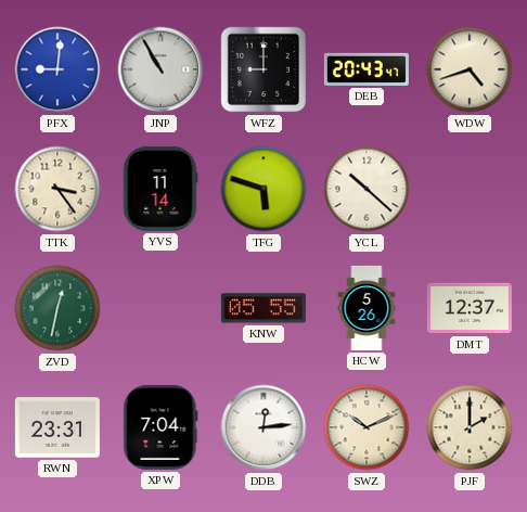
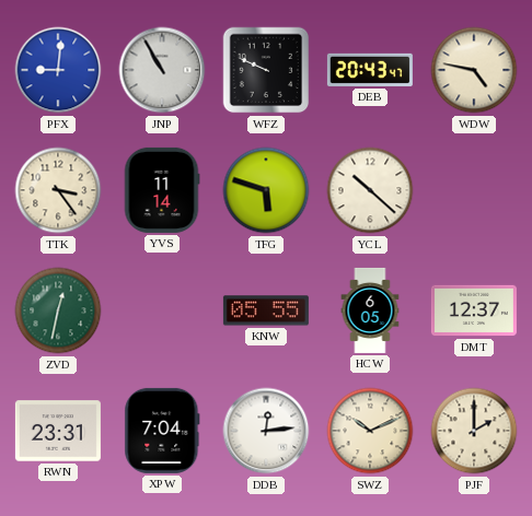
WFZ: 9:00 -> 9:49 (266, 70)
WDW: 4:42 -> 4:47 (474, 70)
HCW: 5:26 -> 6:05 (370, 310)
